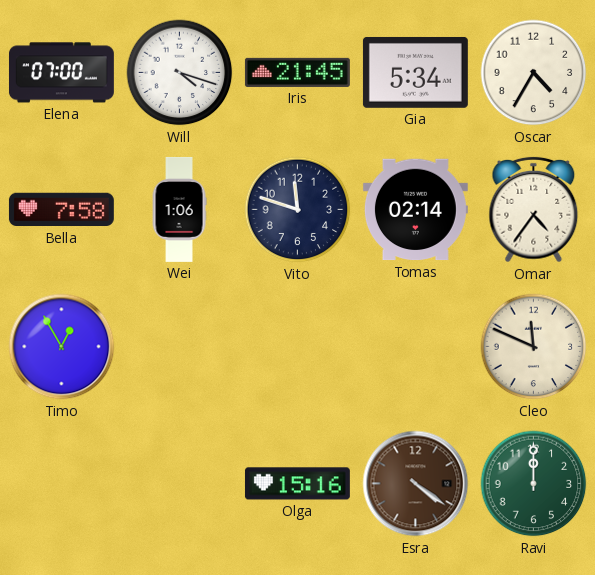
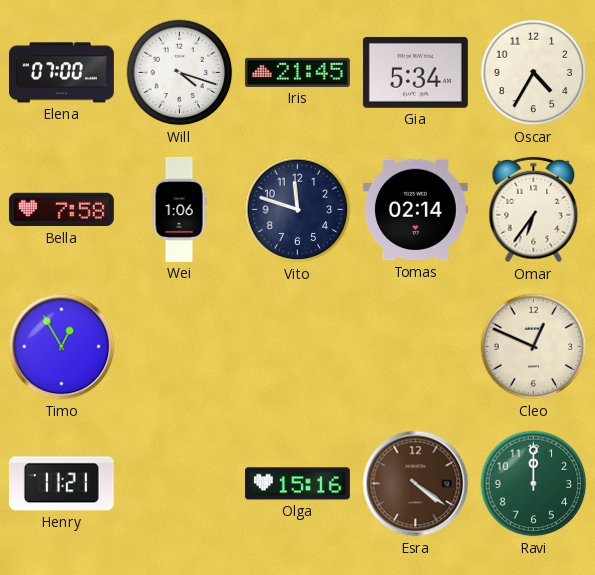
Omar: 4:36 -> 6:36 (534, 210)
Cleo: 11:49 -> 12:49 (534, 347)
Henry: none -> 11:21 (61, 484)
